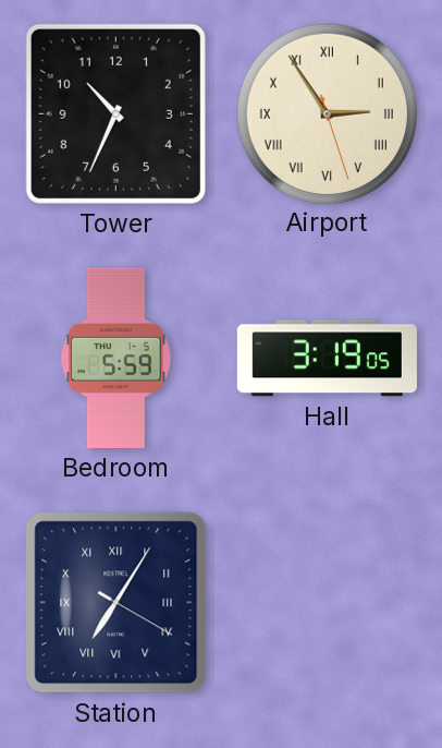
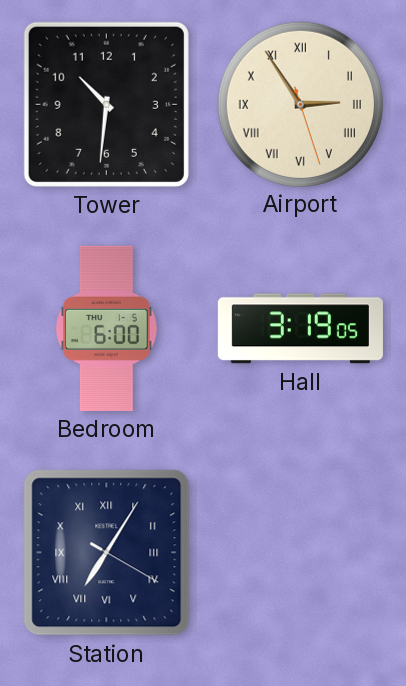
Tower: 10:34 -> 10:31 (106, 104)
Bedroom: 5:59 -> 6:00 (107, 328)
